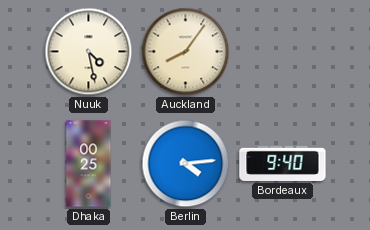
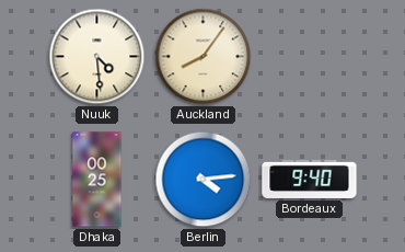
Nuuk: 4:28 -> 4:29 (97, 57)
